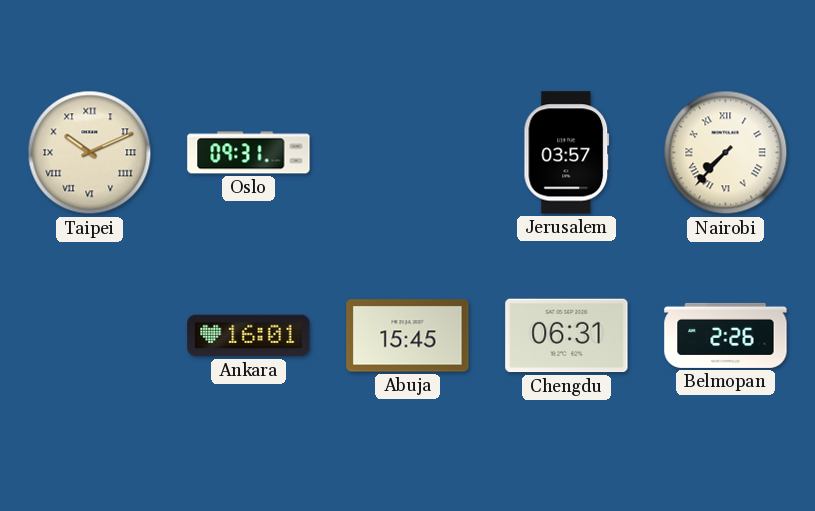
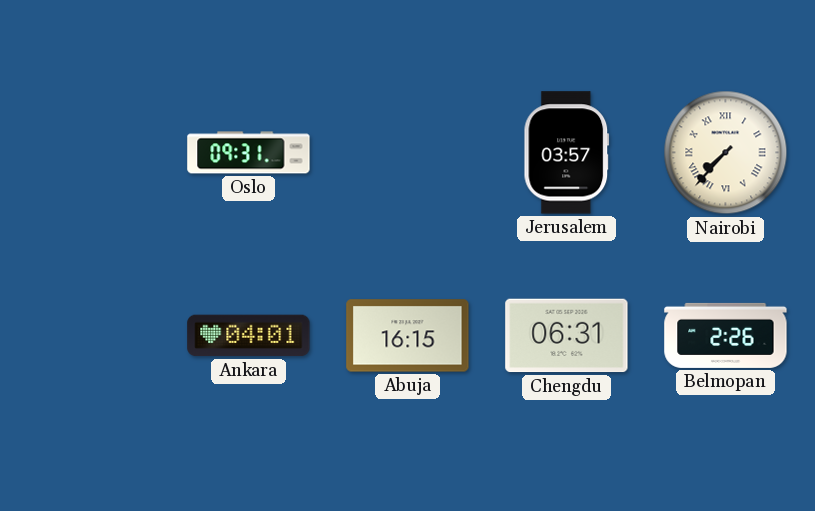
Taipei: 10:11 -> none (90, 153)
Ankara: 16:01 -> 04:01 (249, 336)
Abuja: 15:45 -> 16:15 (408, 336)
